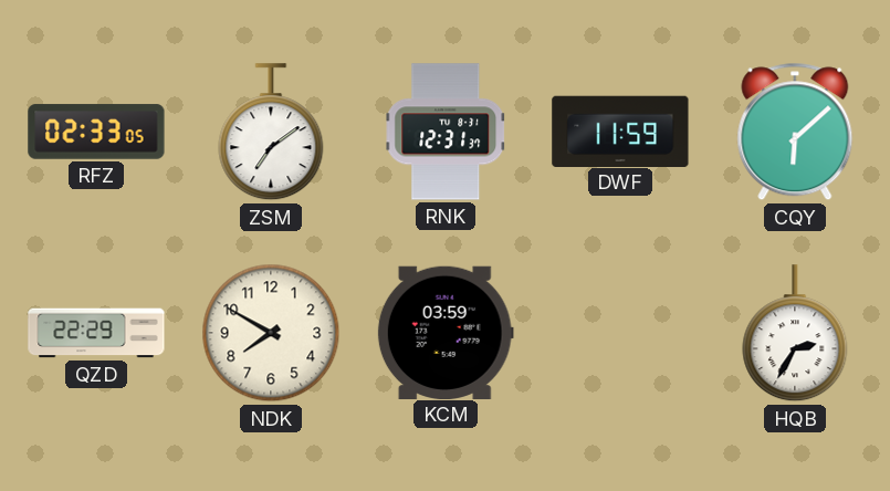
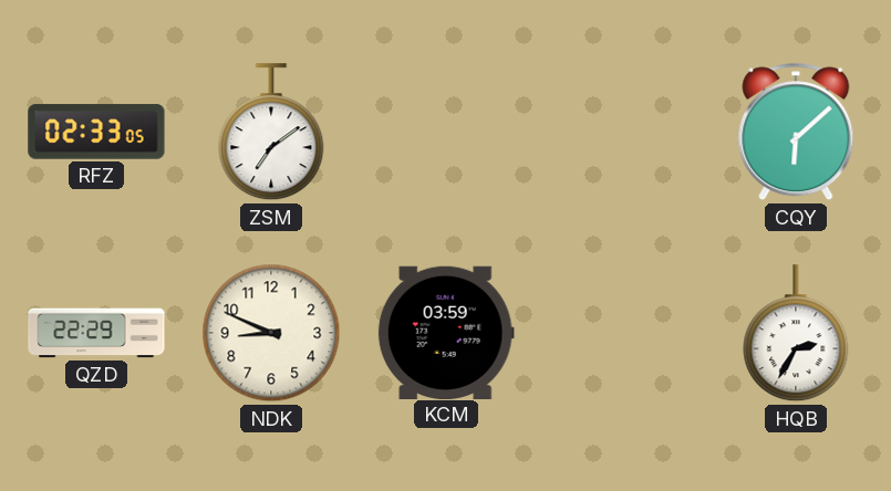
RNK: 12:31 -> none (446, 132)
DWF: 11:59 -> none (620, 130)
NDK: 7:50 -> 8:49 (271, 333)
